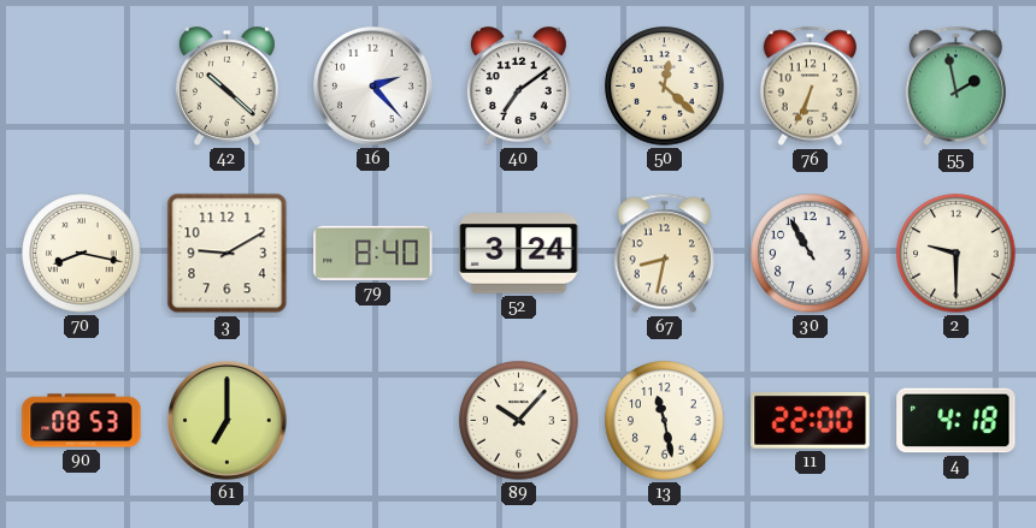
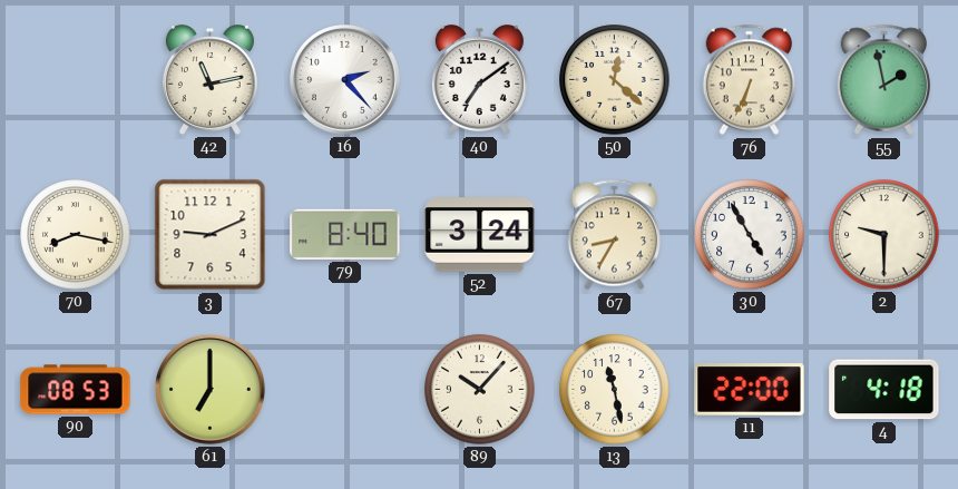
42: 10:22 -> 11:13 (209, 80)
3: 9:10 -> 9:11 (211, 235)
67: 8:32 -> 8:35 (614, 235)
30: 10:55 -> 4:55 (750, 235)
